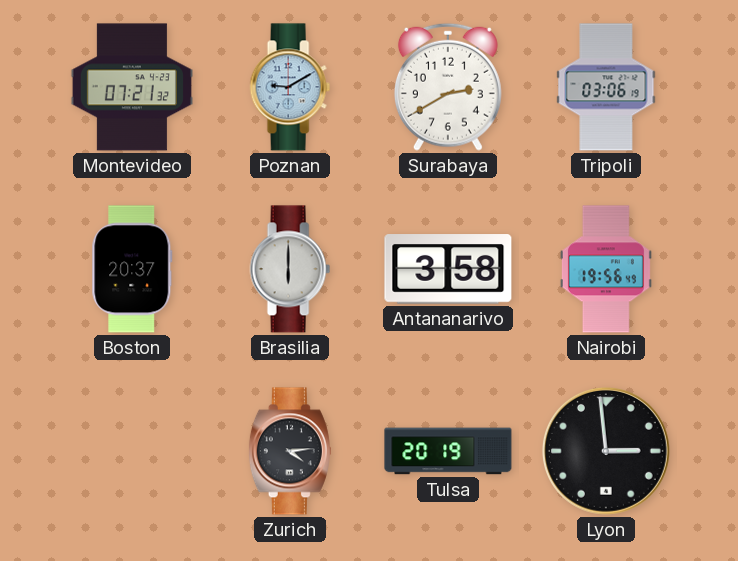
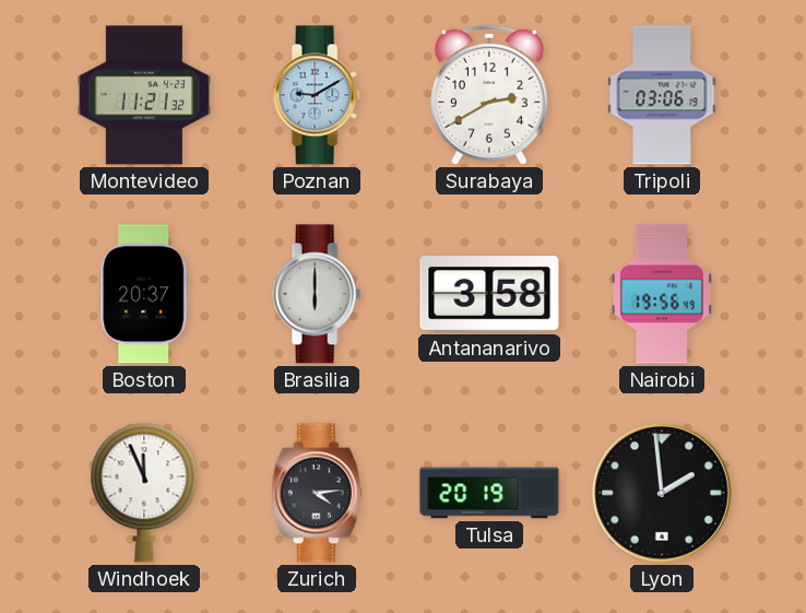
Montevideo: 07:21 -> 11:21 (144, 95)
Windhoek: none -> 11:56 (144, 493)
Lyon: 2:59 -> 1:59 (662, 493)
